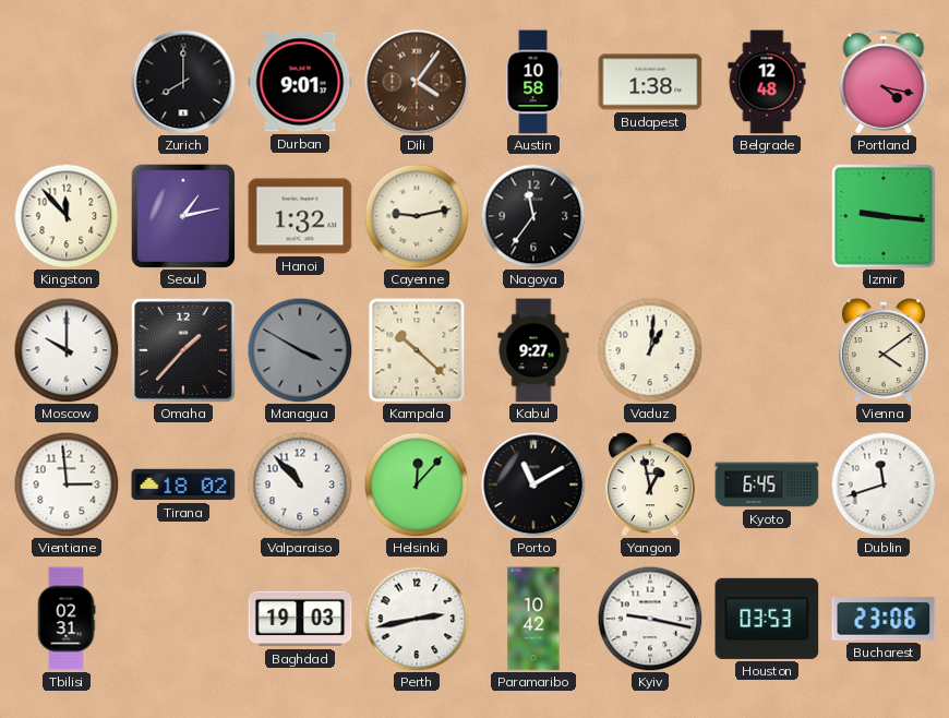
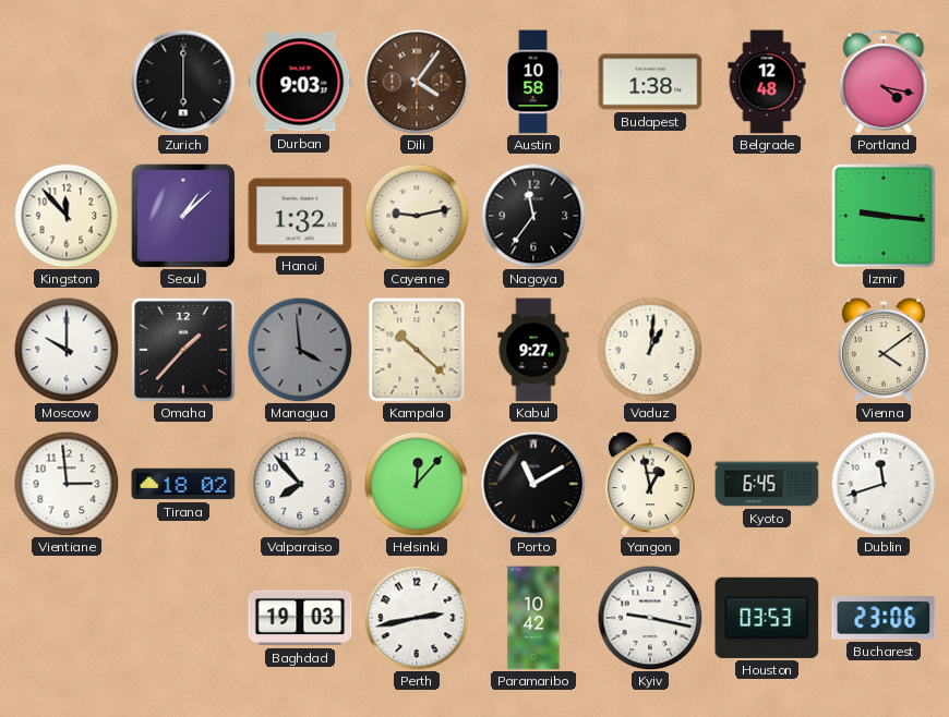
Zurich: 8:00 -> 6:00 (183, 82)
Durban: 9:01 -> 9:03 (300, 82)
Seoul: 1:13 -> 1:08 (183, 216)
Managua: 3:50 -> 3:59 (300, 350)
Valparaiso: 10:53 -> 7:53 (300, 484)
Tbilisi: 02:31 -> none (67, 619)
